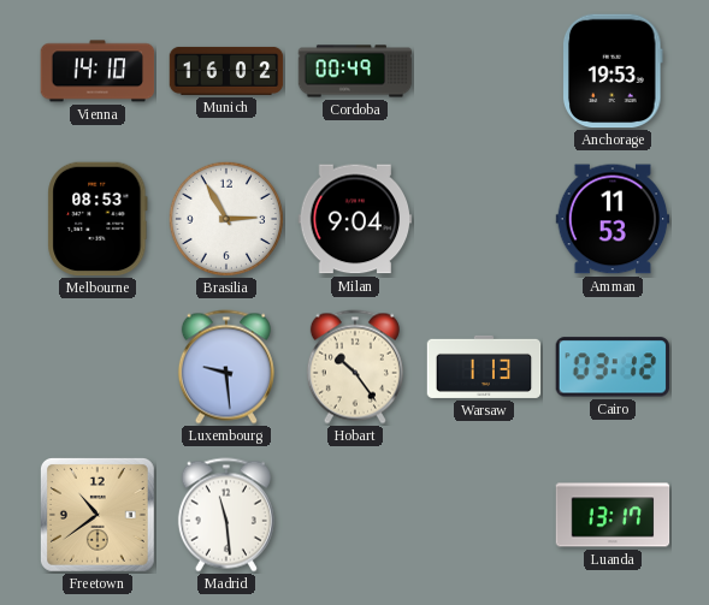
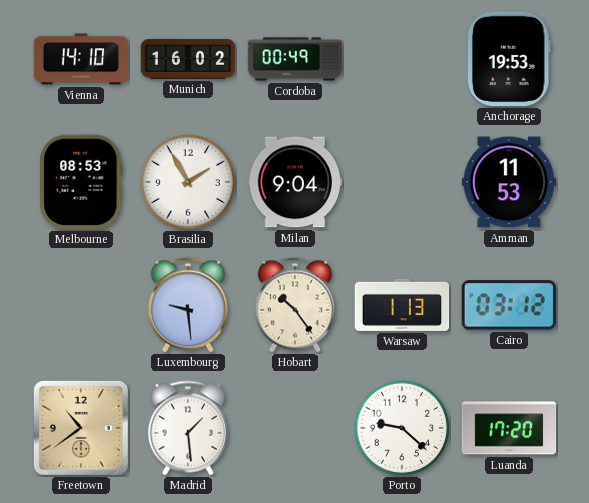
Brasilia: 2:55 -> 1:55 (188, 182)
Madrid: 11:29 -> 1:29 (188, 428)
Porto: none -> 9:22 (402, 428)
Luanda: 13:17 -> 17:20 (509, 428)
